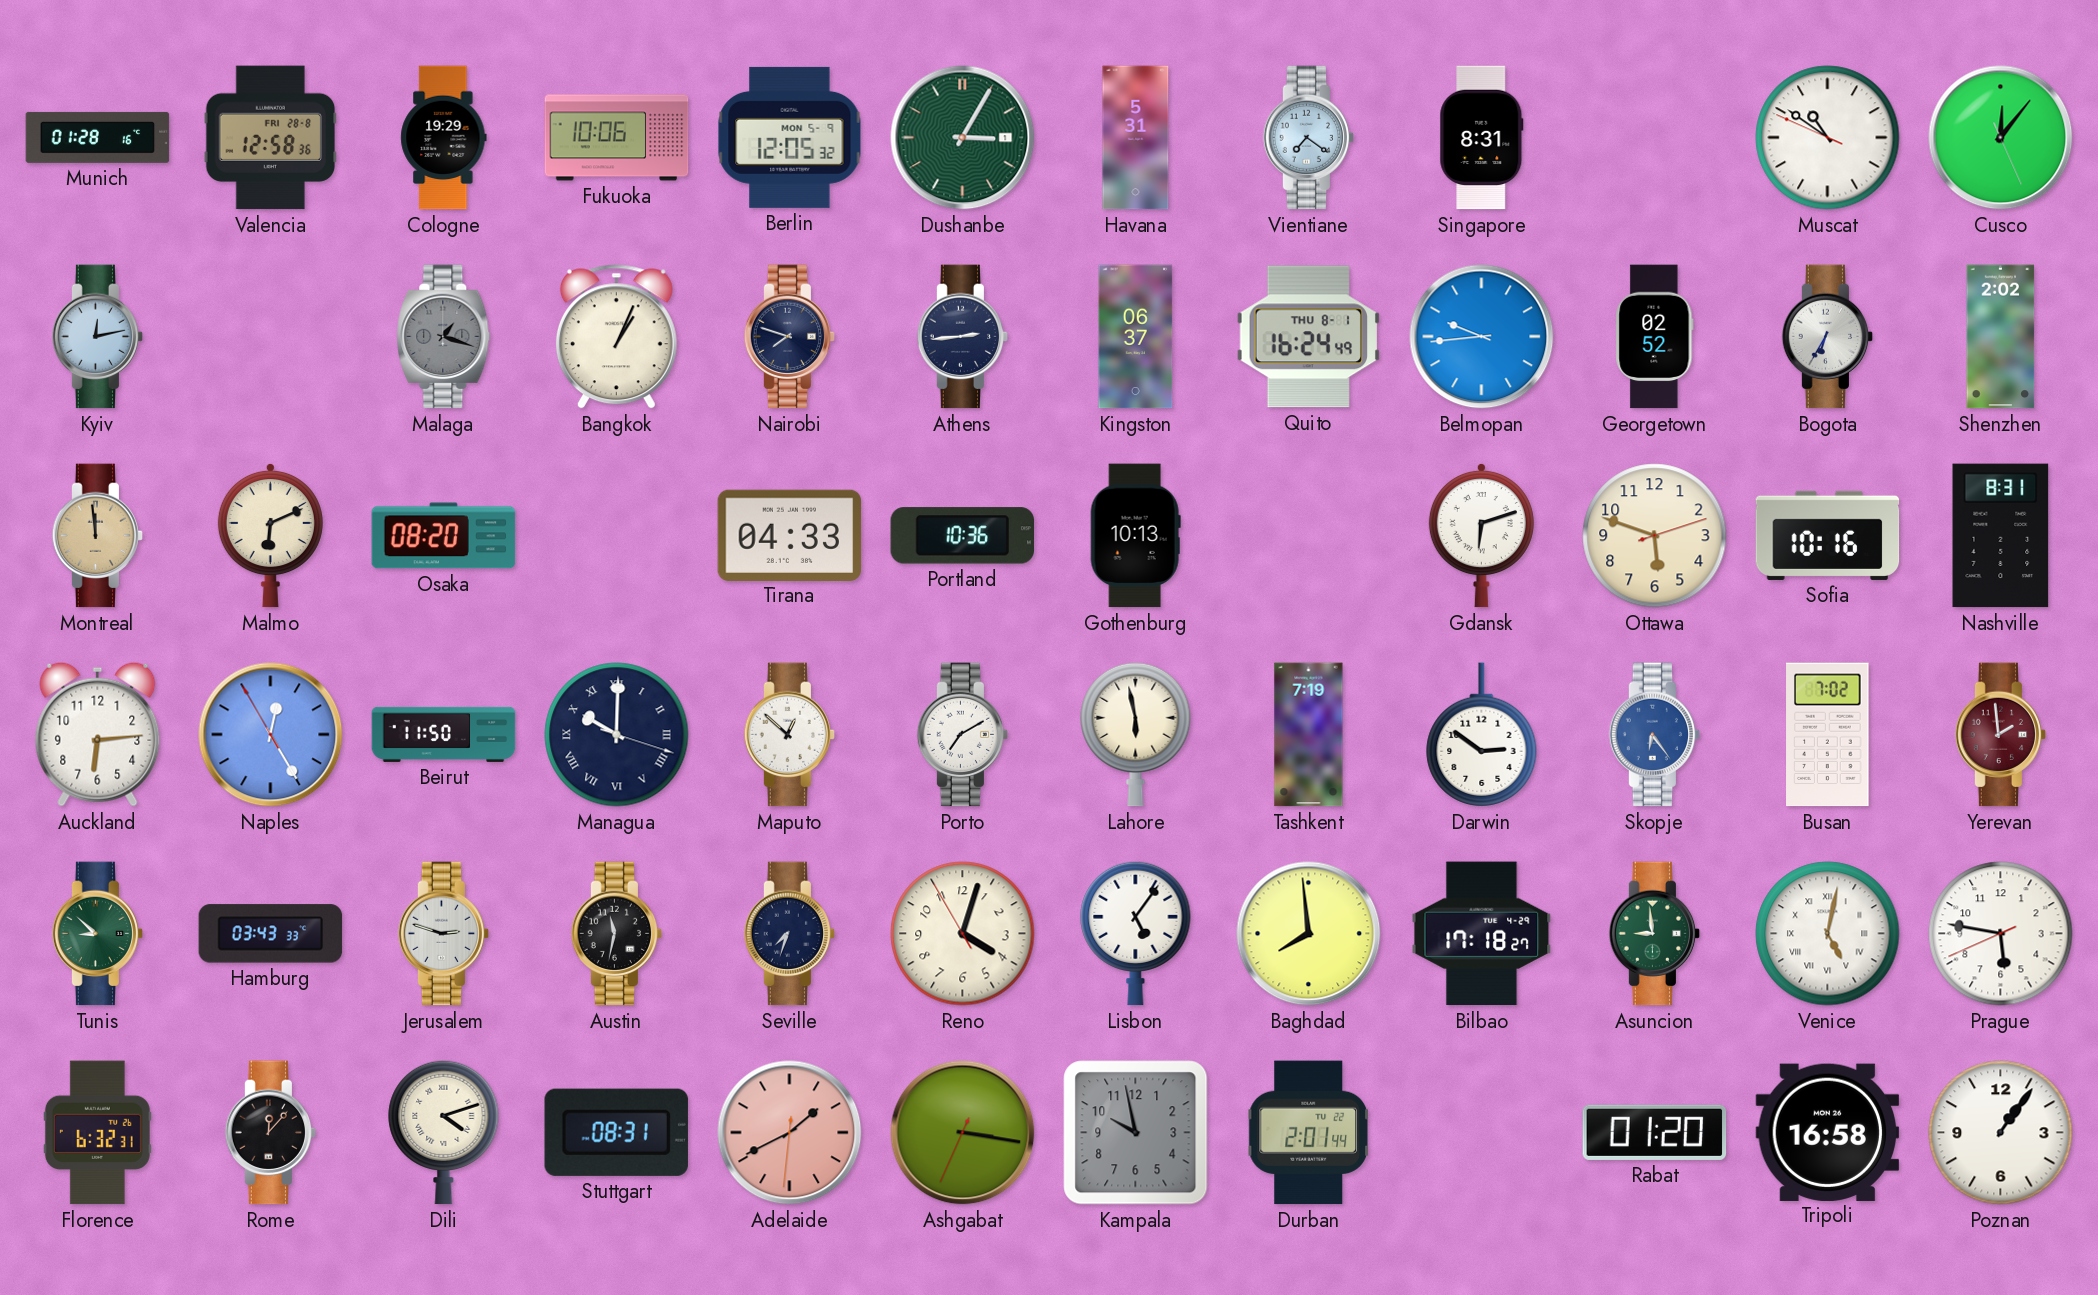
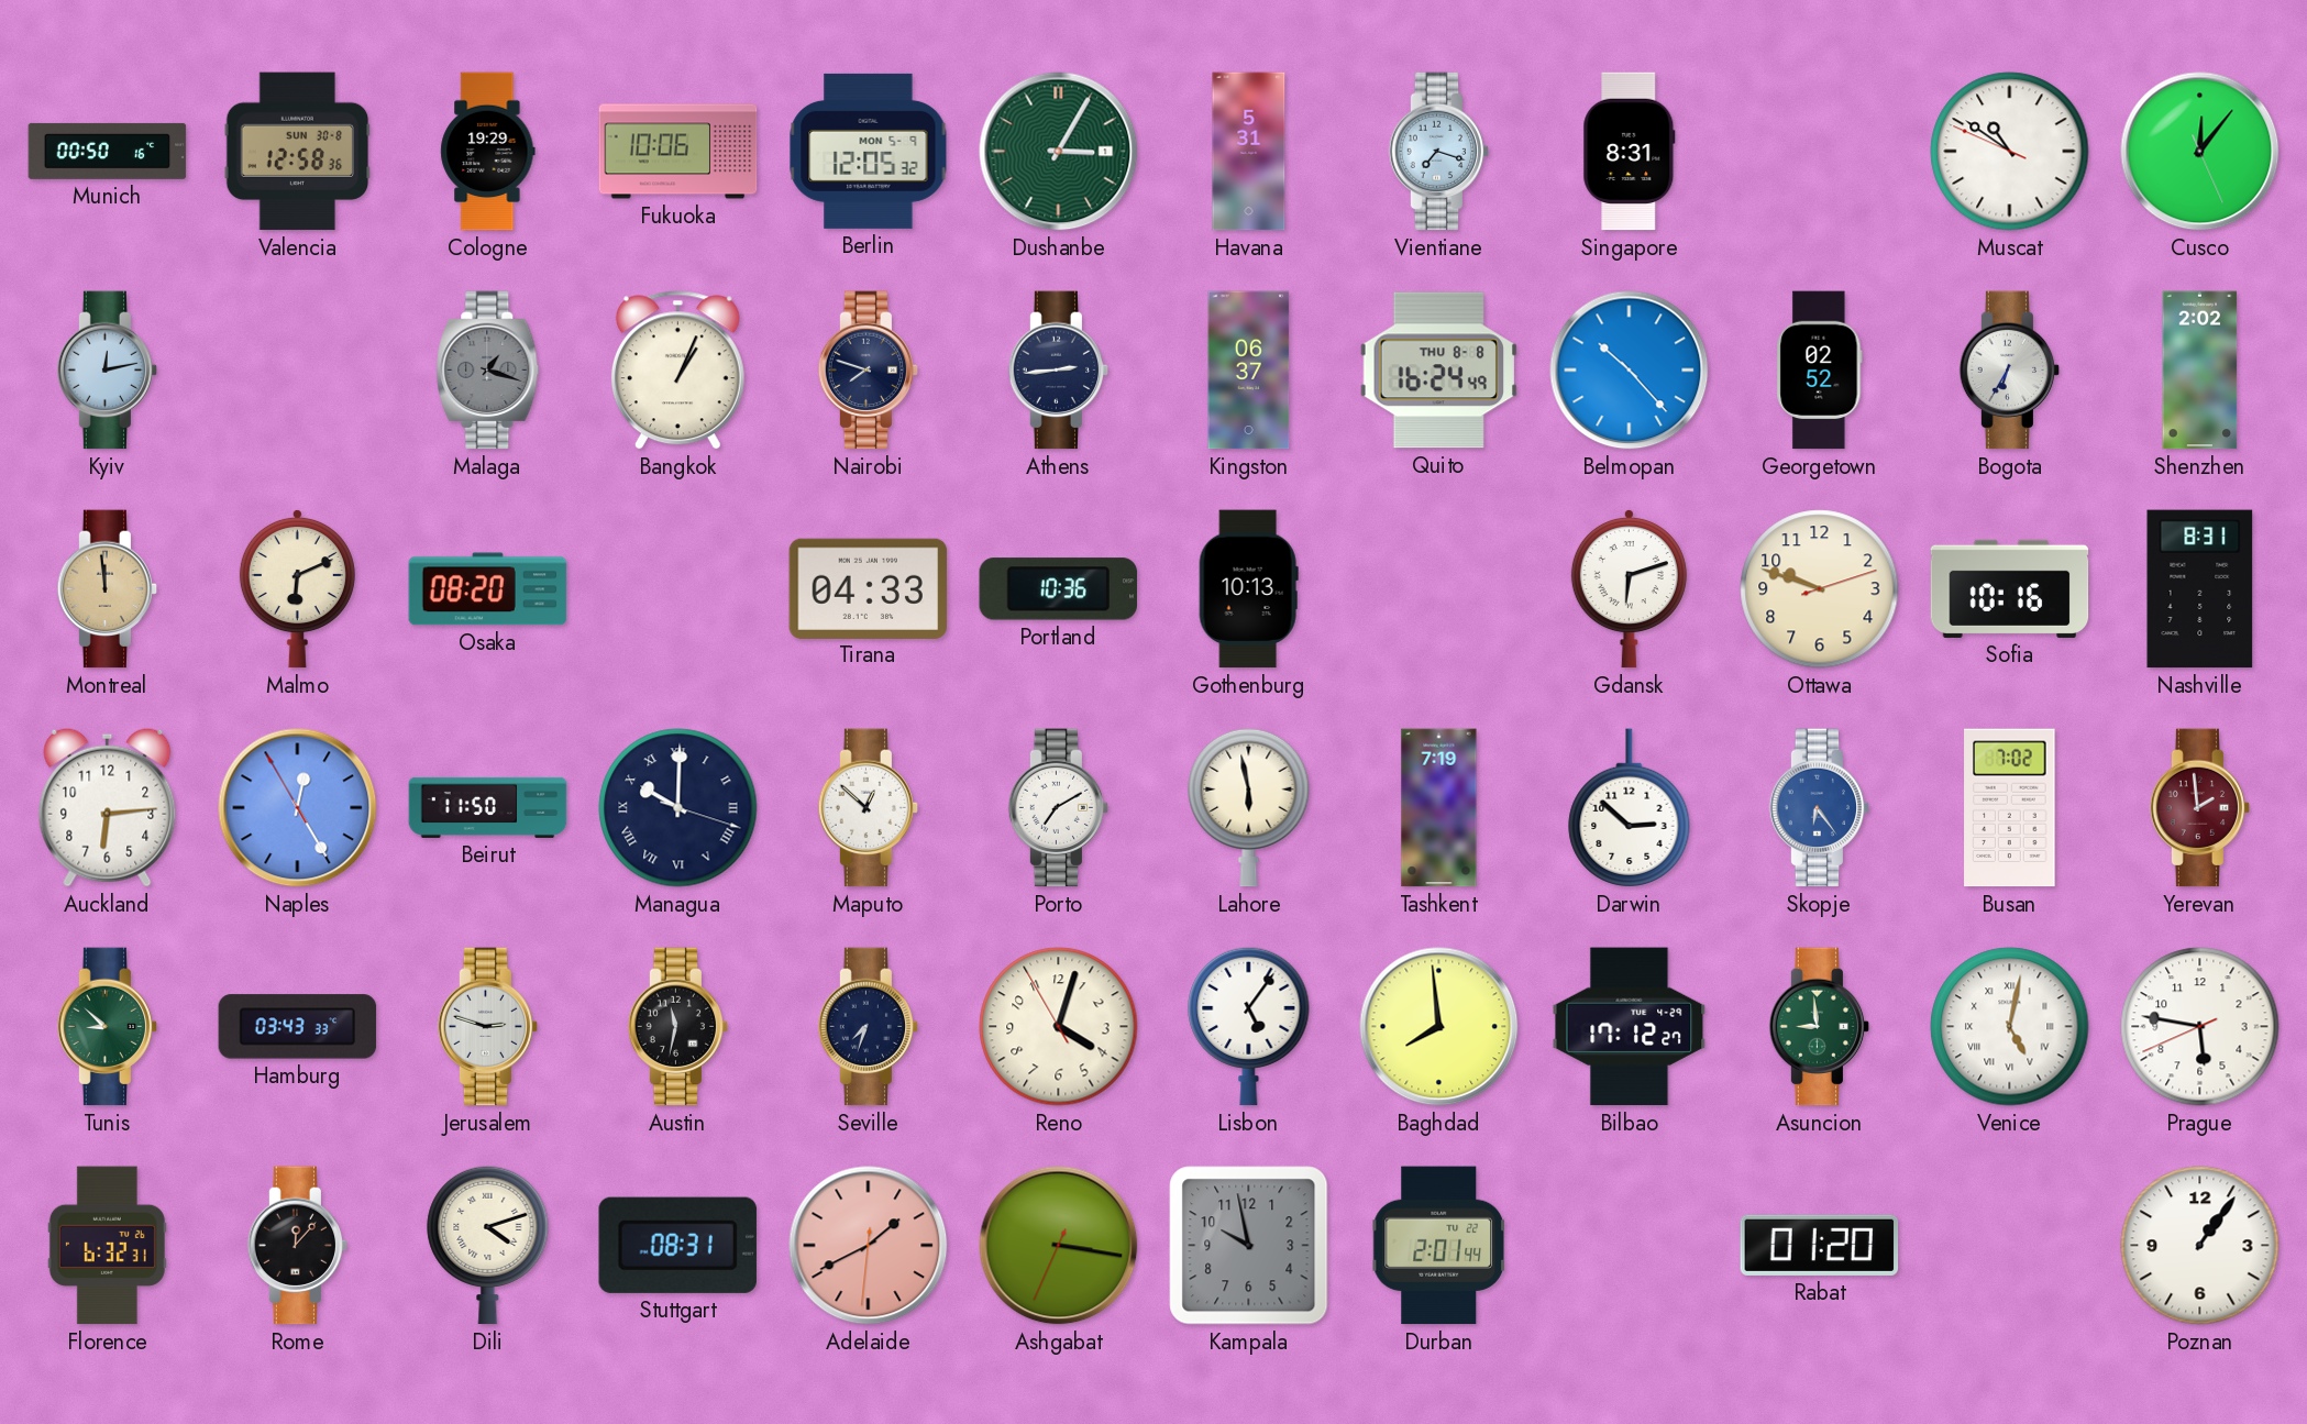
Munich: 01:28 -> 00:50 (108, 151)
Valencia date: FRI 28-8 -> SUN 30-8 (298, 152)
Vientiane: 7:21 -> 7:18 (1439, 152)
Quito date: THU 8-1 -> THU 8-8 (1438, 371)
Belmopan: 9:44 -> 10:23 (1630, 371)
Ottawa: 5:48 -> 9:48 (1820, 589)
Darwin: 2:51 -> 2:52 (1630, 808)
Bilbao: 17:18 -> 17:12 (1630, 1027)
Tripoli: 16:58 -> none (1828, 1132)
